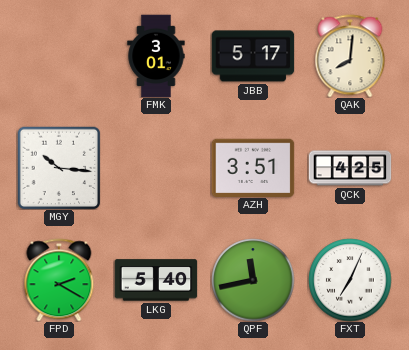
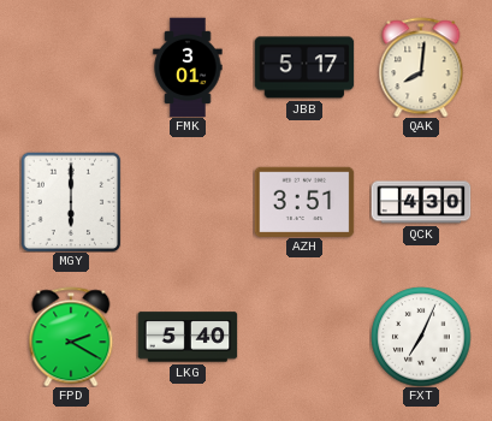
MGY: 10:16 -> 6:00 (71, 202)
QCK: 4:25 -> 4:30 (421, 202)
QPF: 11:43 -> none (253, 280)
